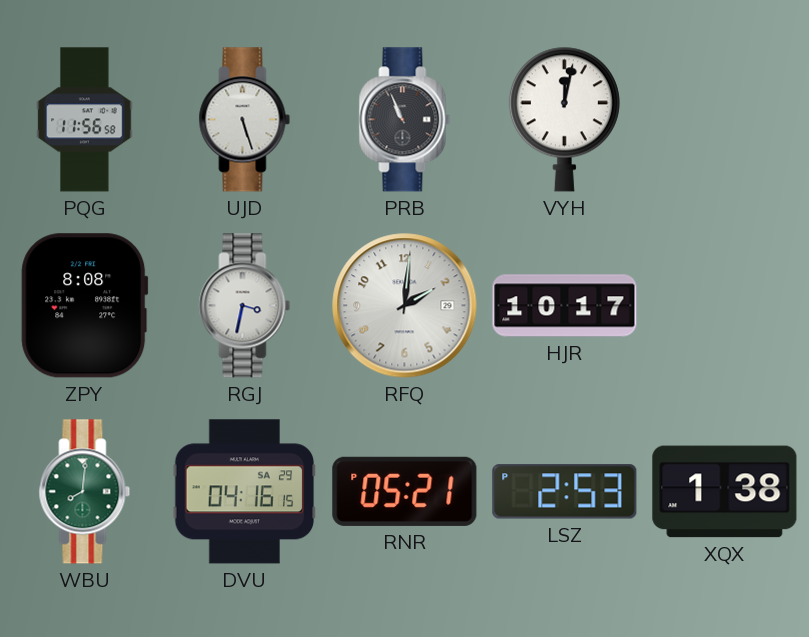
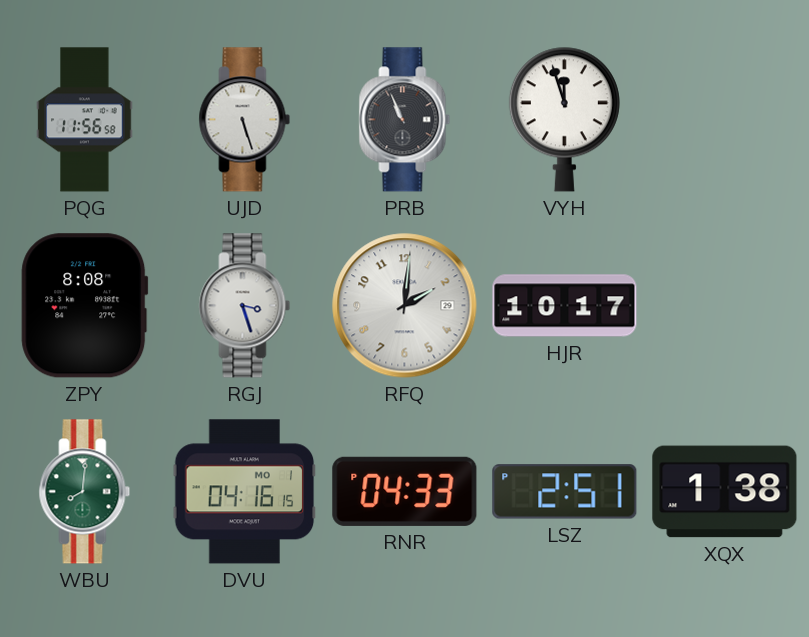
VYH: 12:02 -> 11:57 (564, 119)
RGJ: 3:32 -> 3:27 (245, 306)
DVU date: SA 29 -> MO 1 (245, 492)
RNR: 05:21 -> 04:33 (405, 491)
LSZ: 2:53 -> 2:51 (565, 492)
